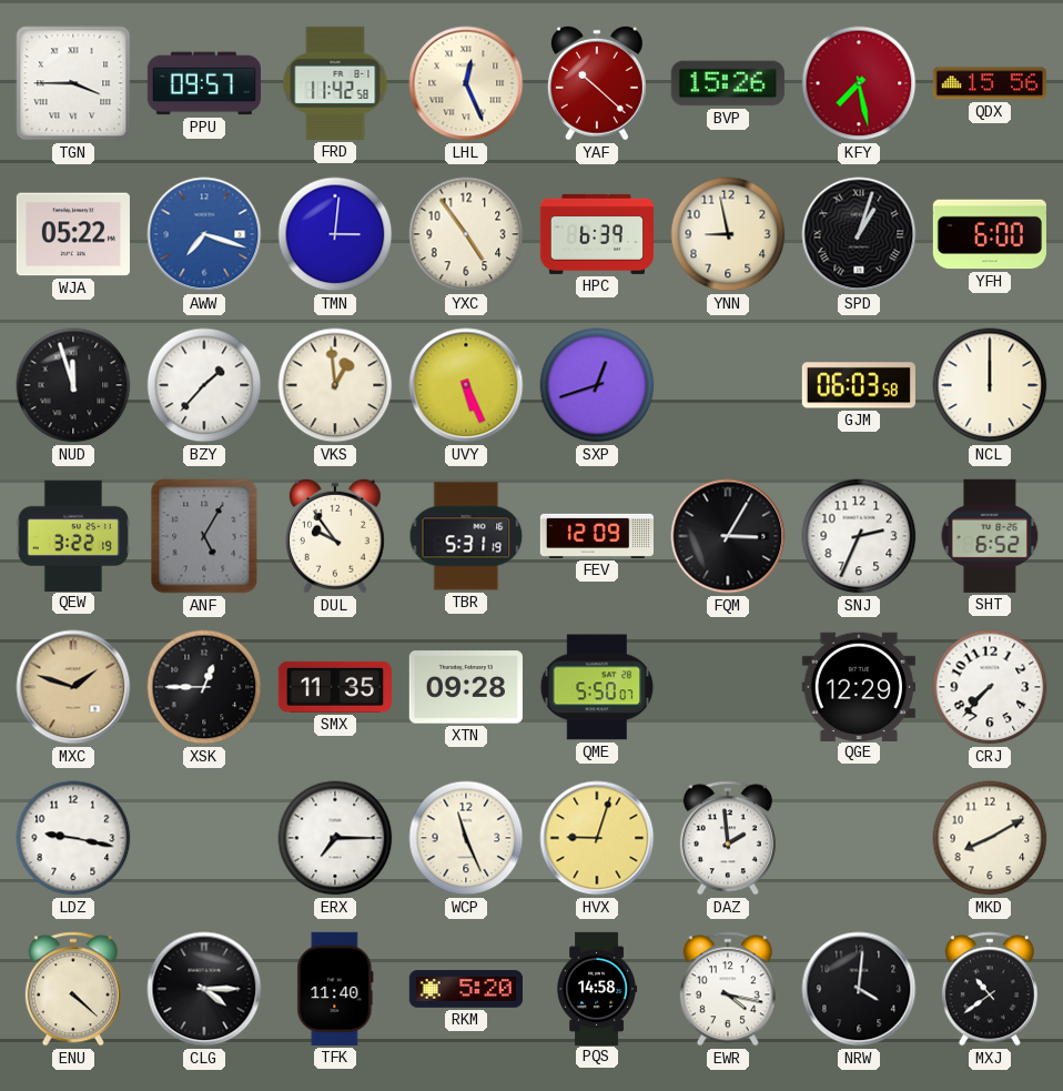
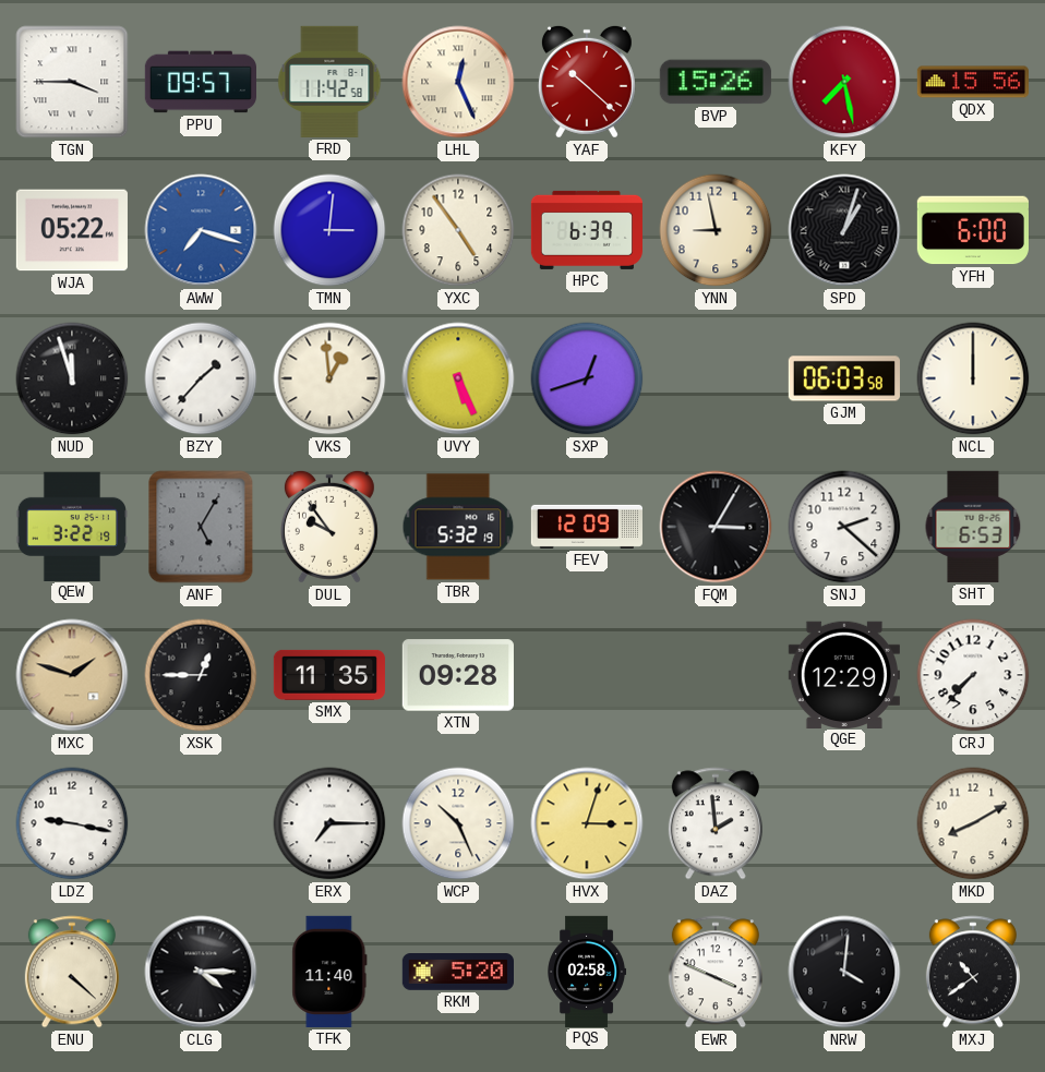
TBR: 5:31 -> 5:32 (458, 527)
SNJ: 2:34 -> 2:22 (844, 527)
SHT: 6:52 -> 6:53 (973, 527)
QME: 5:50 -> none (597, 687)
WCP: 11:26 -> 10:26 (458, 823)
HVX: 9:03 -> 3:03 (587, 823)
PQS: 14:58 -> 02:58 (587, 971)
EWR: 4:17 -> 3:49 (716, 972)
